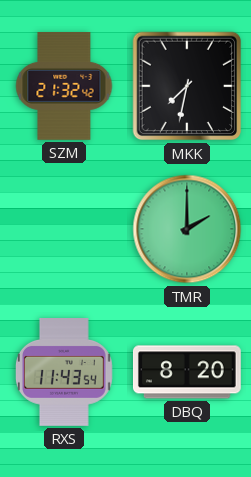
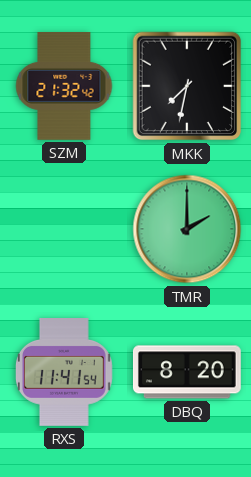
RXS: 11:43 -> 11:41 (64, 373)
